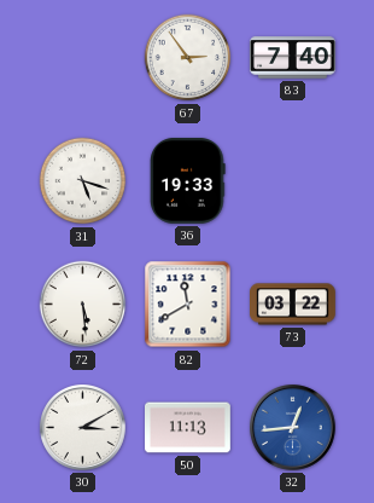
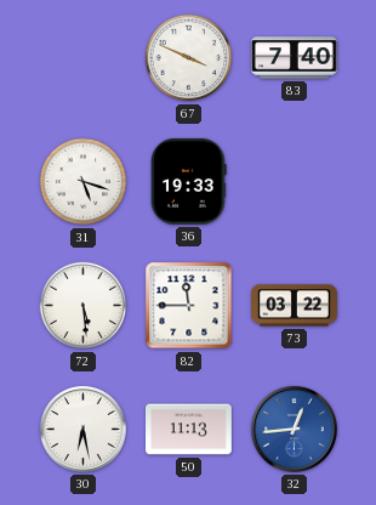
67: 2:54 -> 3:49 (189, 58)
82: 11:40 -> 11:45 (189, 306)
30: 3:10 -> 6:28 (84, 430)
